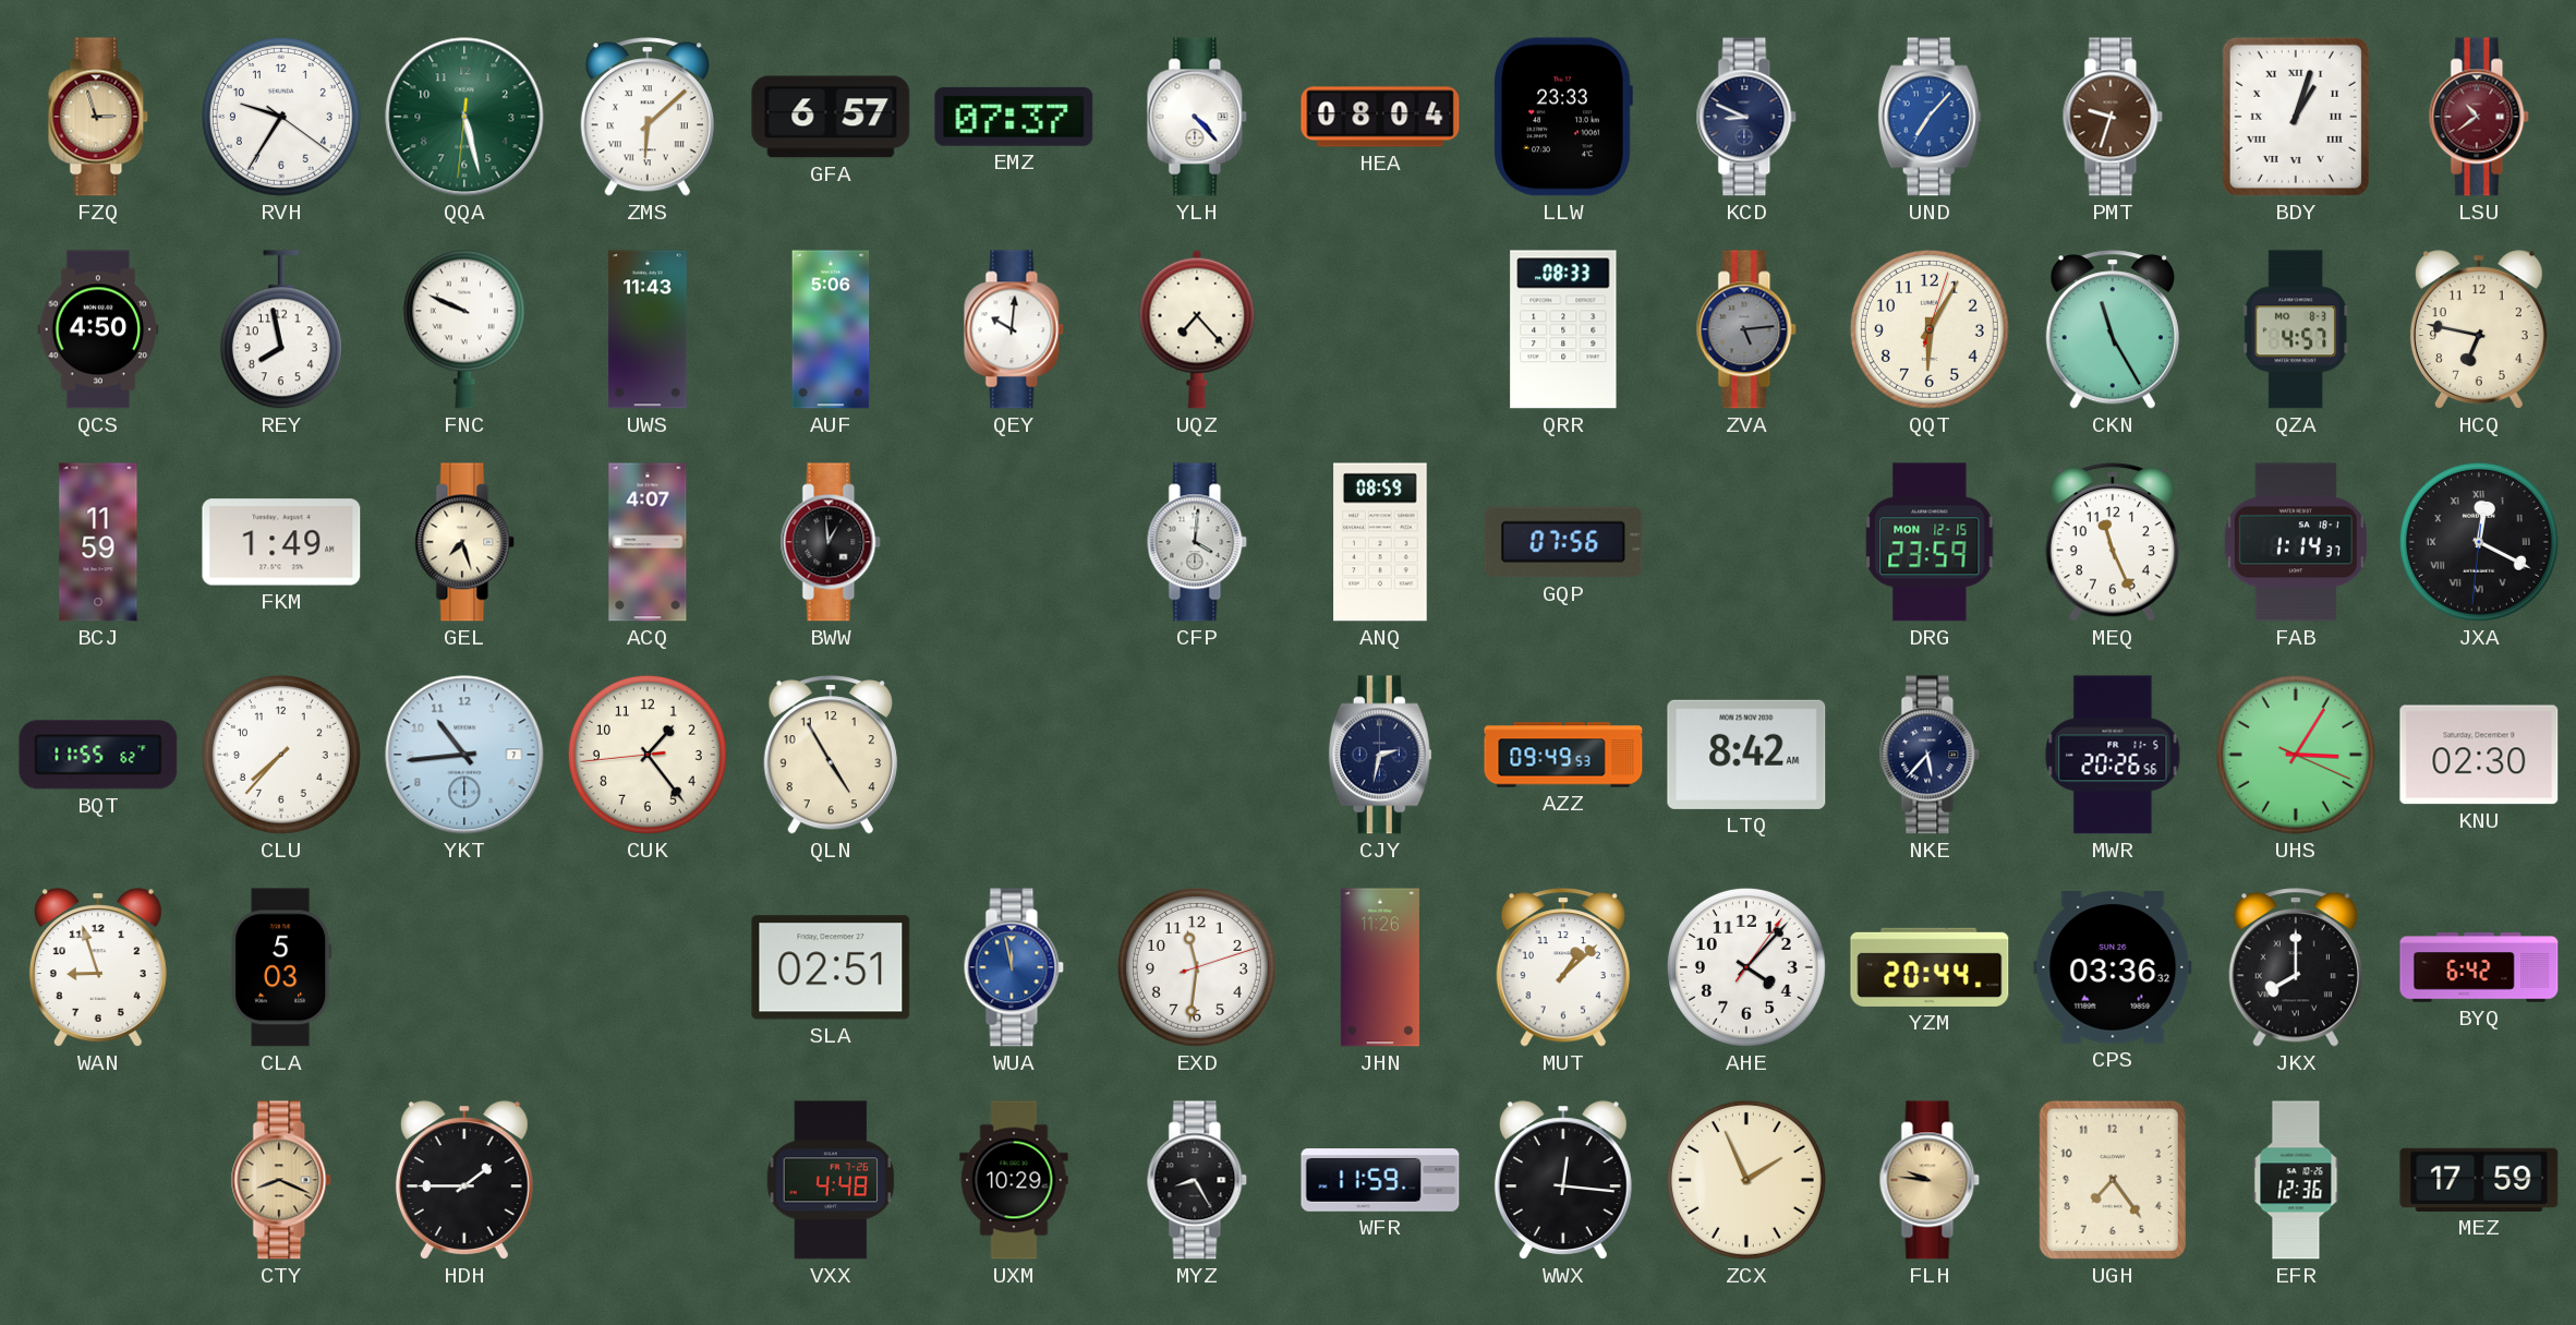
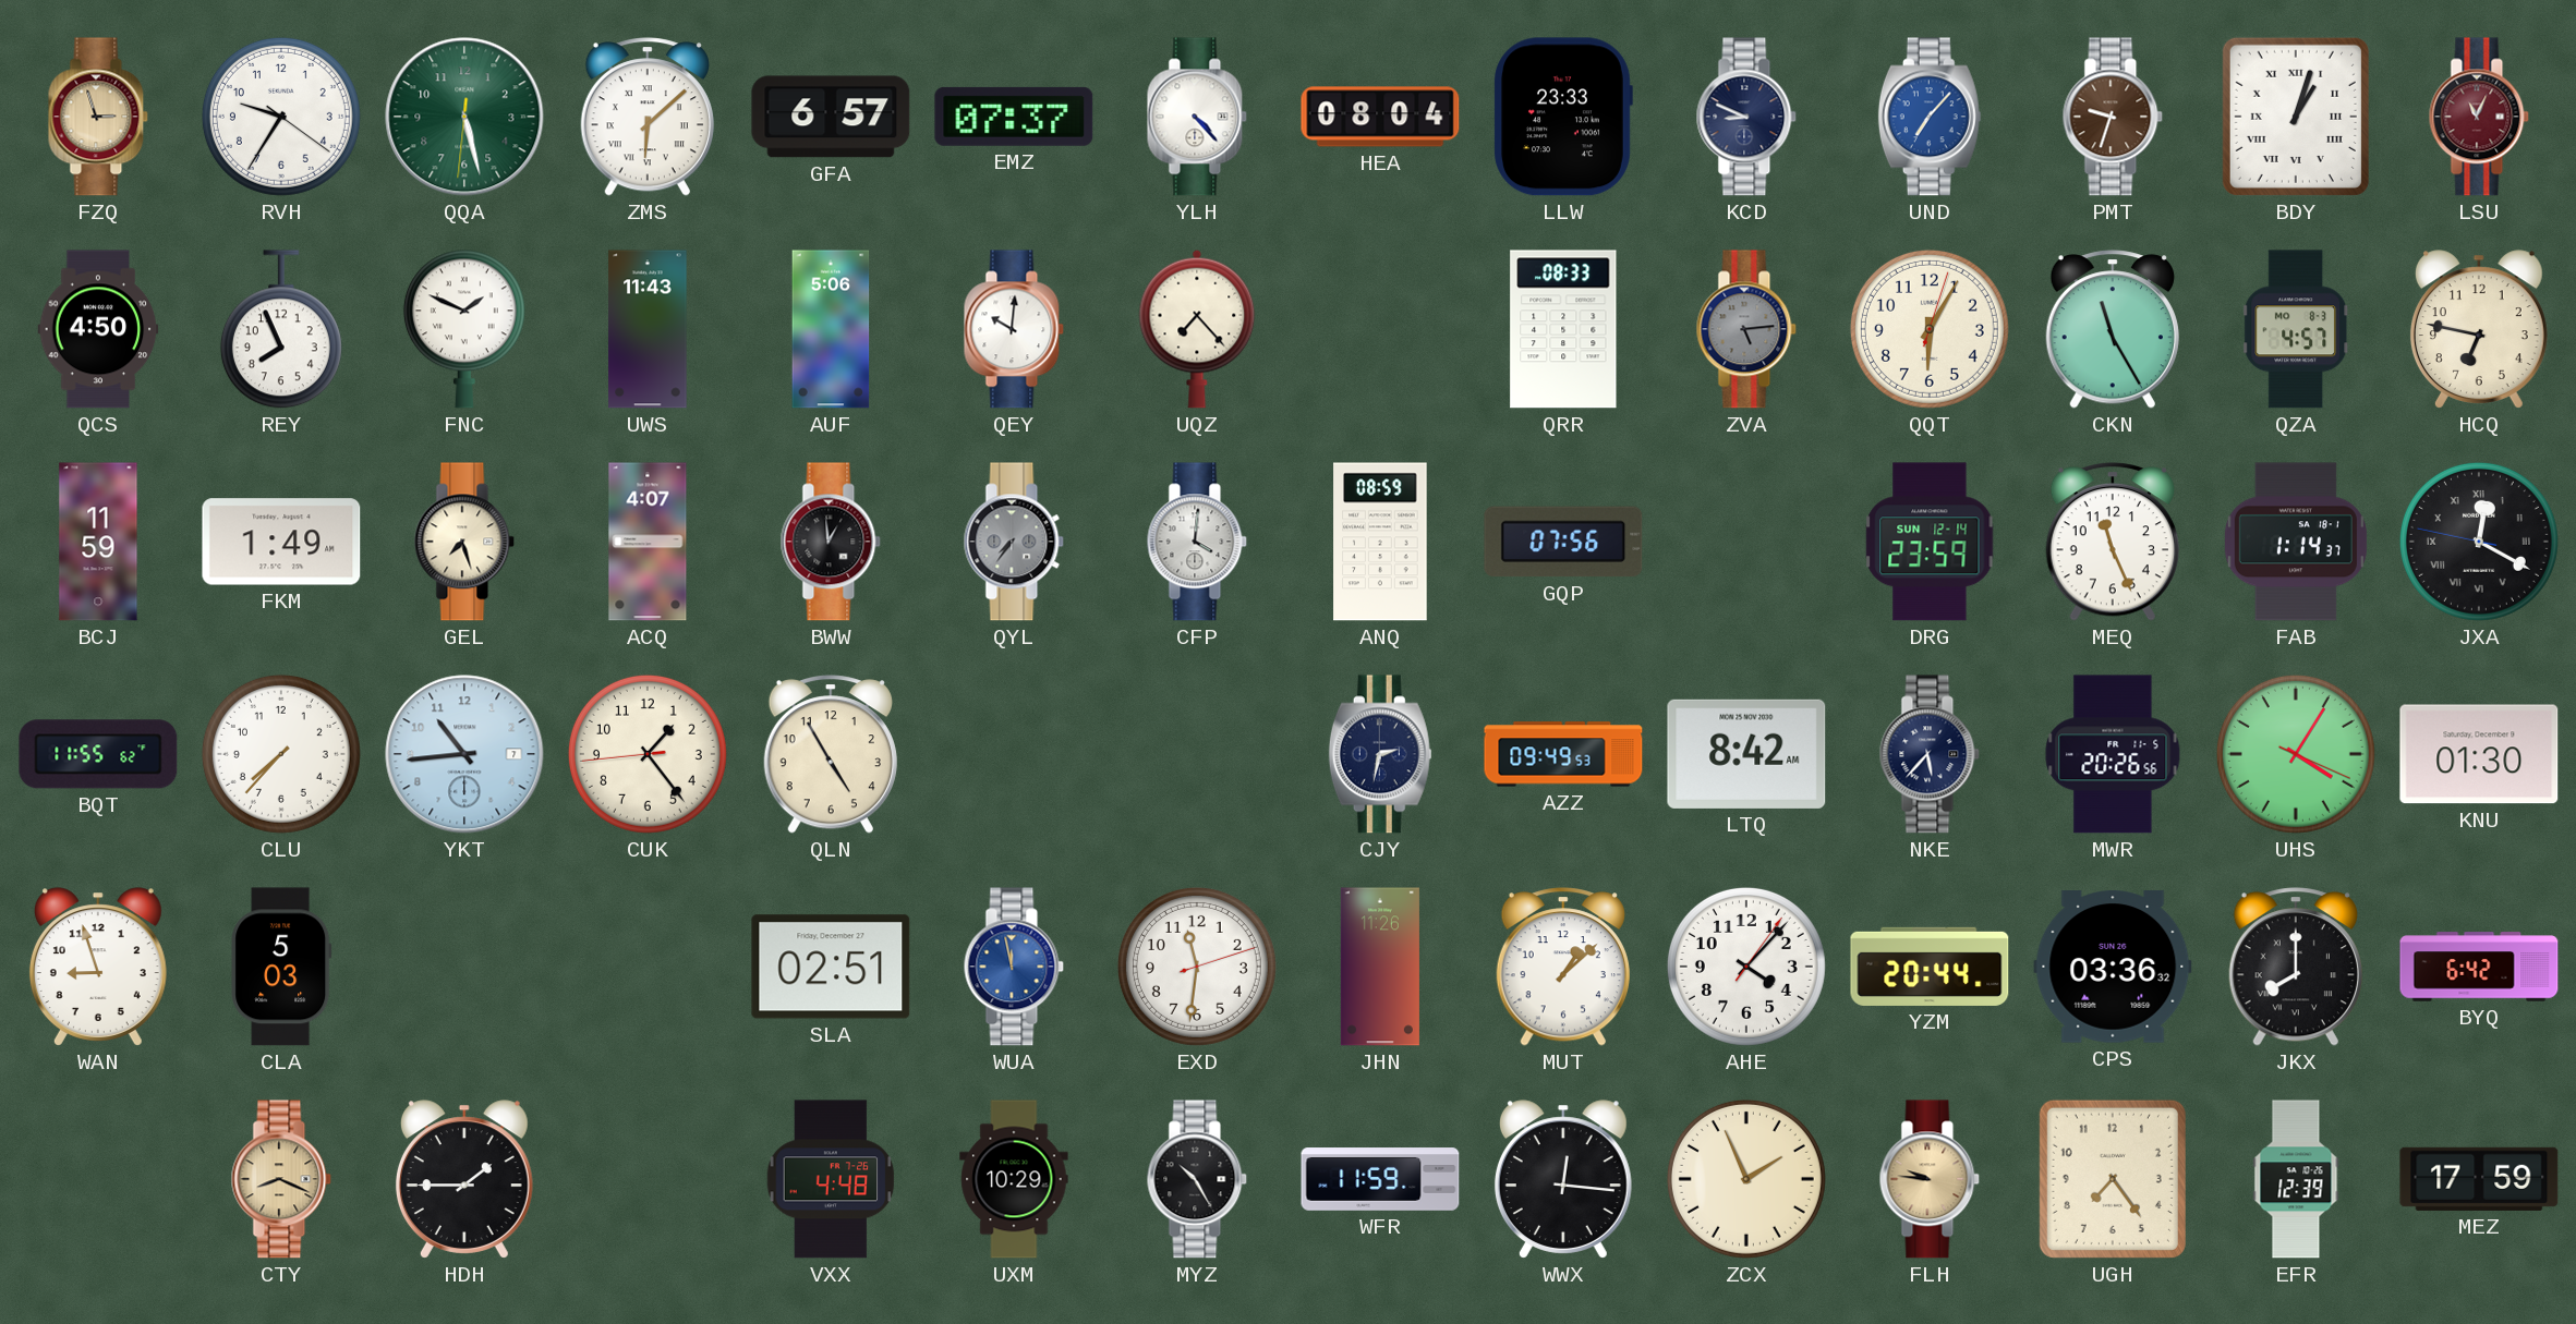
LSU: 10:39 -> 11:04 (2479, 117)
REY: 7:58 -> 7:56 (281, 329)
FNC: 9:49 -> 1:49 (464, 329)
QYL: none -> 7:36 (1014, 542)
DRG date: MON 12-15 -> SUN 12-14 (1930, 542)
JXA: 12:19:31 -> 12:19:47 (2479, 542)
UHS: 3:05 -> 4:05 (2296, 754)
KNU: 02:30 -> 01:30 (2479, 754)
MYZ: 8:25 -> 10:25 (1197, 1179)
EFR: 12:36 -> 12:39 (2296, 1179)
